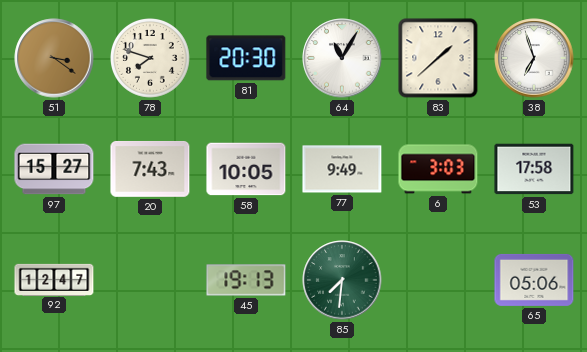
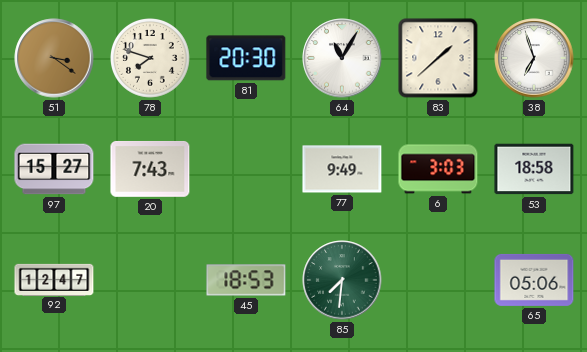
58: 10:05 -> none (246, 169)
53: 17:58 -> 18:58 (534, 169)
45: 19:13 -> 18:53 (246, 280)
